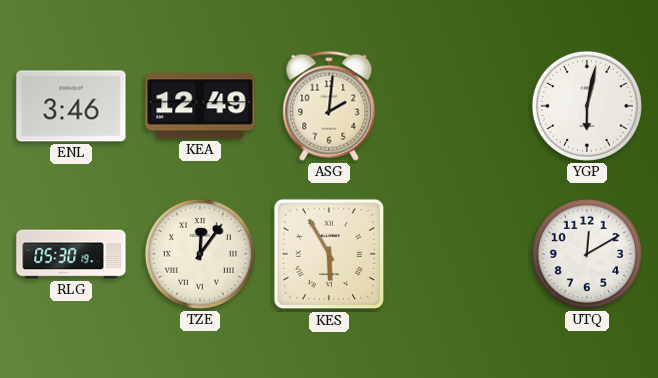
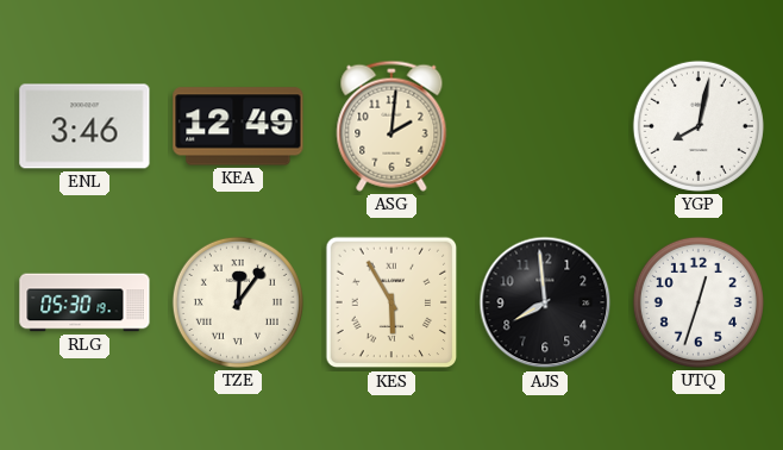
YGP: 6:02 -> 8:02 (699, 126)
AJS: none -> 7:59 (545, 302)
UTQ: 12:10 -> 12:33 (699, 302)
